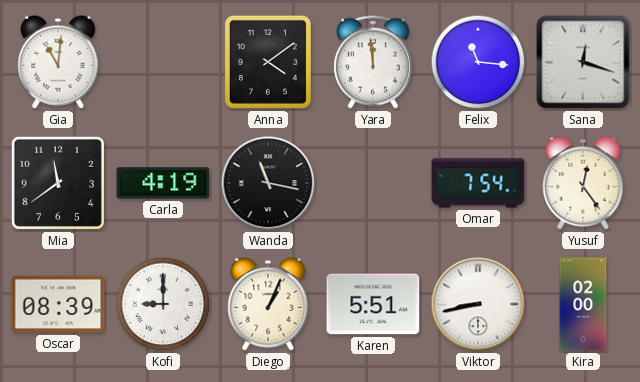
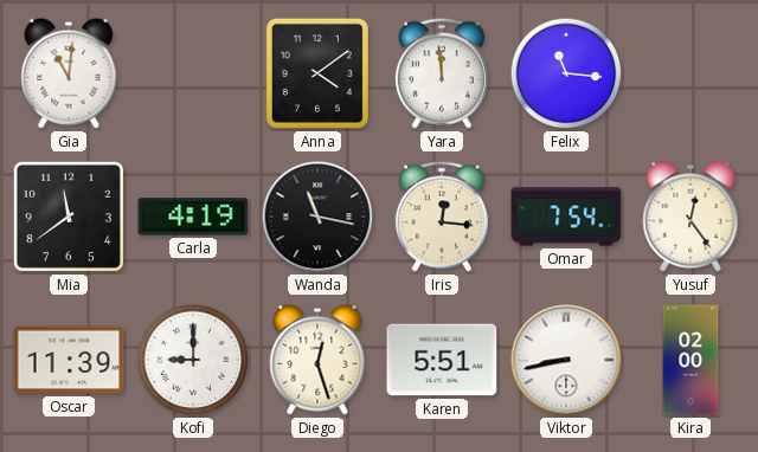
Sana: 12:18 -> none (583, 62)
Iris: none -> 12:16 (442, 217)
Oscar: 08:39 -> 11:39 (69, 360)
Diego: 1:04 -> 12:27 (317, 360)
